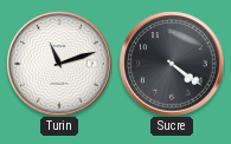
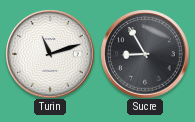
Sucre: 4:21 -> 8:55 (145, 54)
